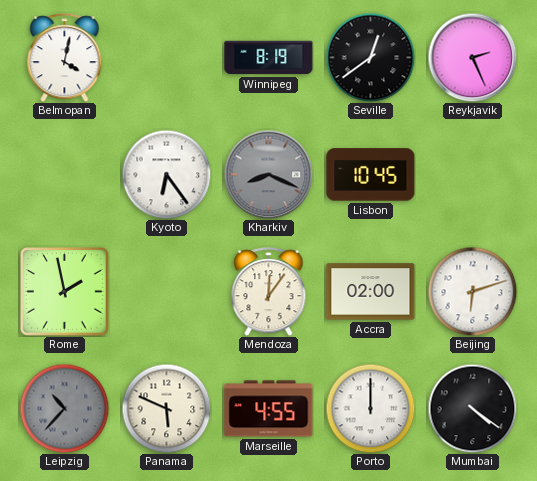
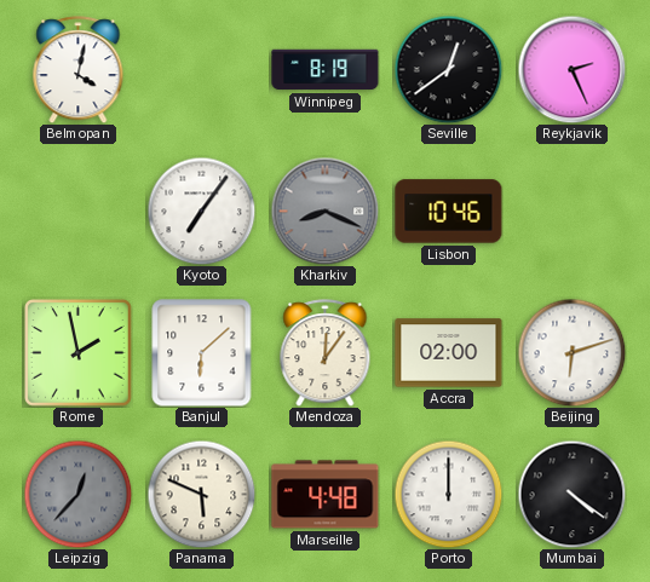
Kyoto: 6:24 -> 7:06 (201, 211)
Lisbon: 10:45 -> 10:46 (449, 212)
Banjul: none -> 6:08 (202, 353)
Leipzig: 10:37 -> 12:37 (77, 494)
Marseille: 4:55 -> 4:48 (326, 495)
